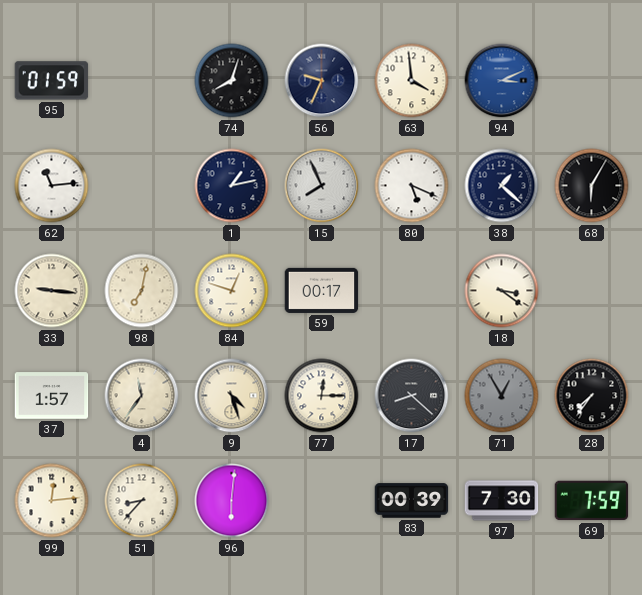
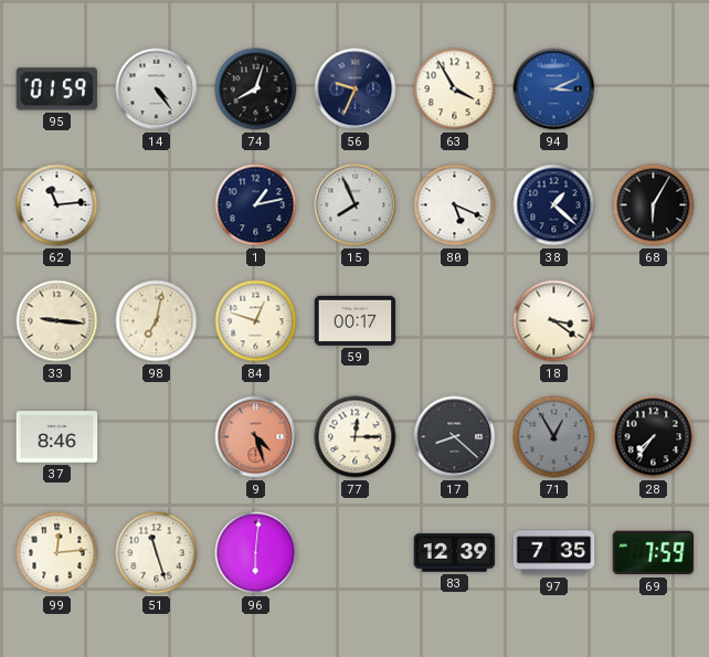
14: none -> 4:24 (157, 89)
63: 3:59 -> 3:55 (455, 89)
37: 1:57 -> 8:46 (57, 437)
4: 11:36 -> none (142, 396)
9 dial: cream -> salmon (256, 437)
51: 8:37 -> 11:27 (157, 553)
83: 00:39 -> 12:39 (455, 553)
97: 7:30 -> 7:35 (554, 553)
